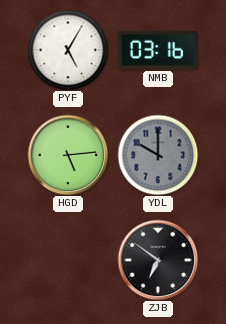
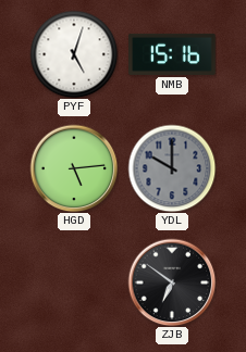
PYF: 5:05 -> 5:03 (74, 54)
NMB: 03:16 -> 15:16 (172, 54)
